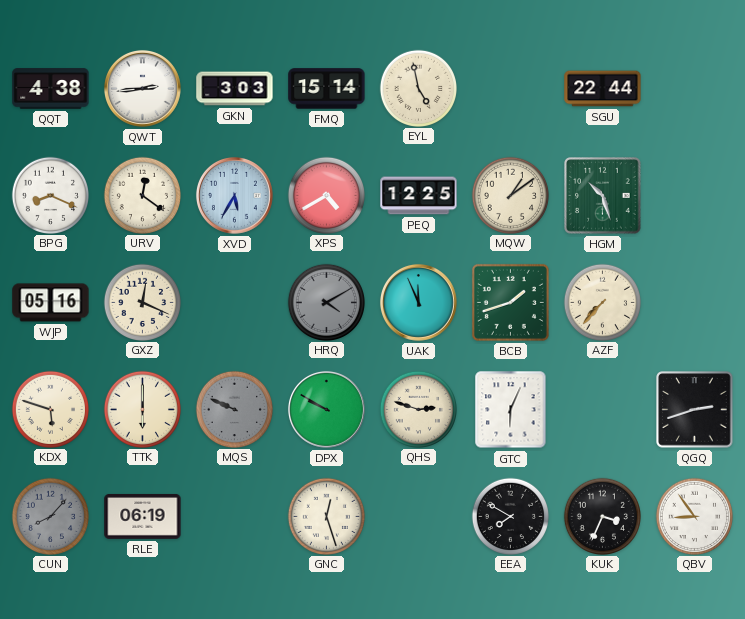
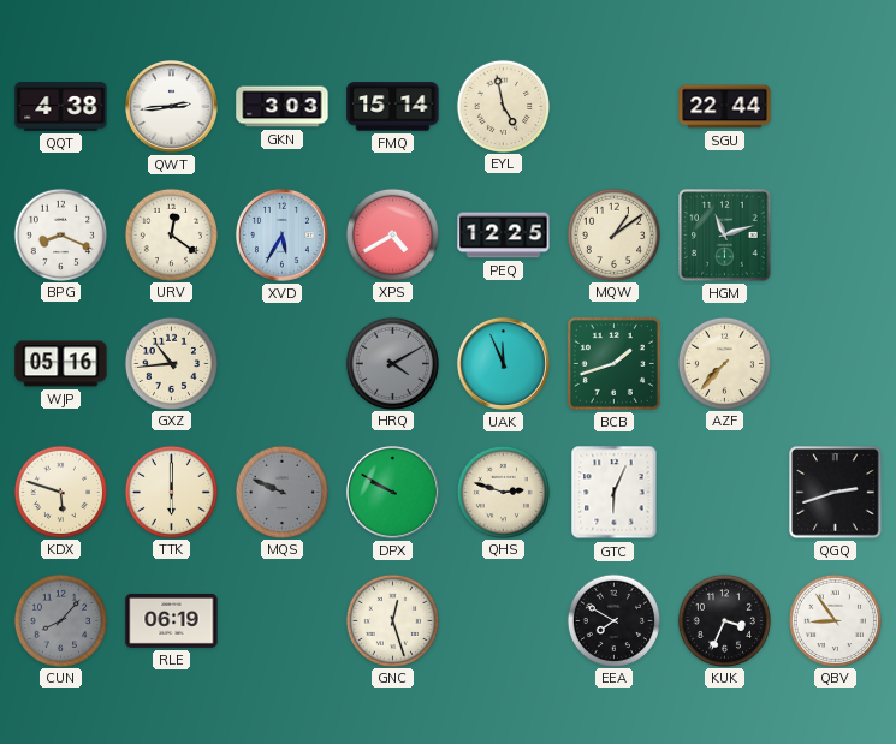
HGM: 10:27 -> 11:12 (725, 236)
GXZ: 12:19 -> 10:44 (171, 363)
